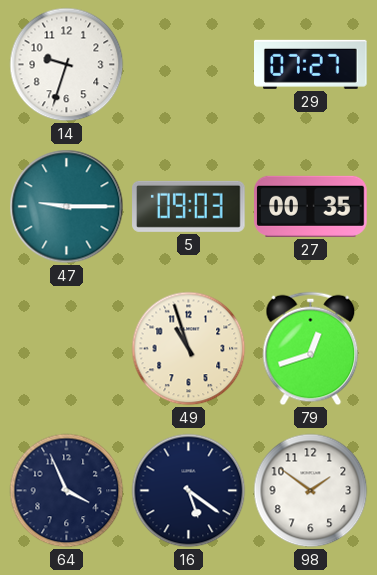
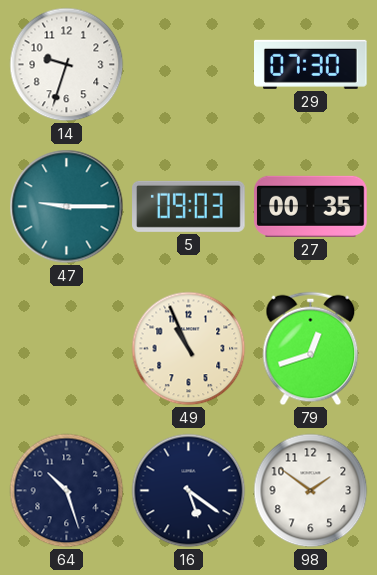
29: 07:27 -> 07:30 (311, 64)
49: 10:57 -> 10:56 (189, 349)
64: 3:56 -> 10:27 (67, 491)
